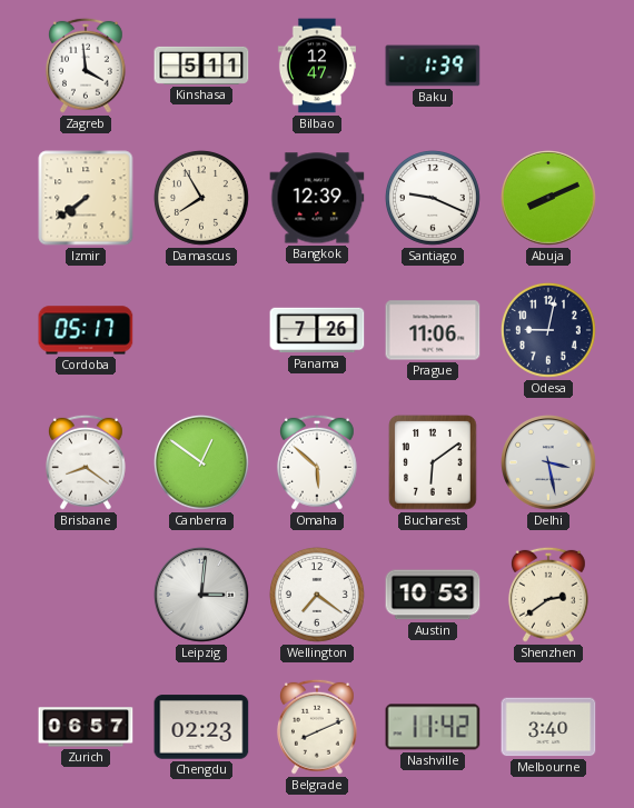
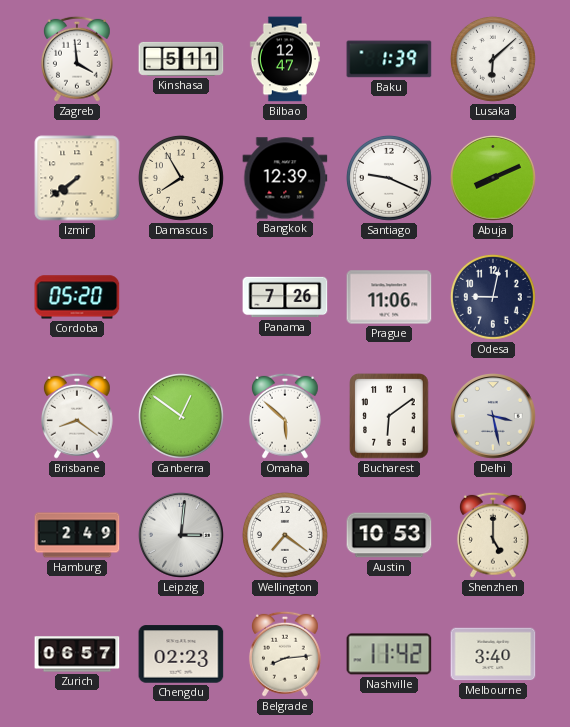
Lusaka: none -> 6:08 (493, 59)
Cordoba: 05:17 -> 05:20 (77, 297)
Hamburg: none -> 2:49 (77, 535)
Shenzhen: 2:39 -> 5:00 (493, 535)
Belgrade: 8:11 -> 8:14 (285, 654)
